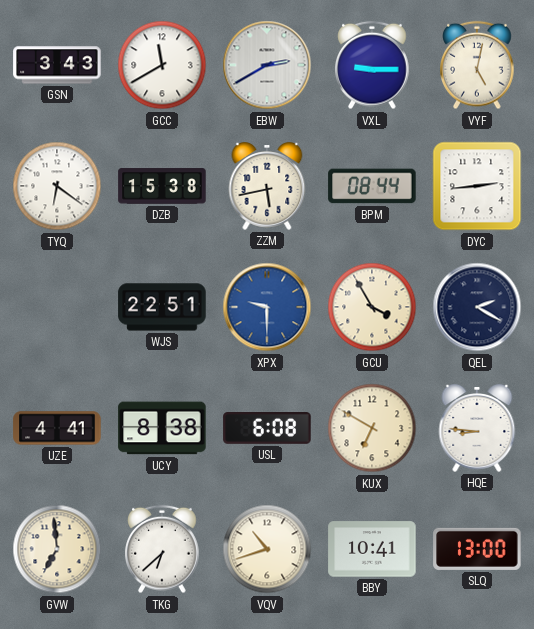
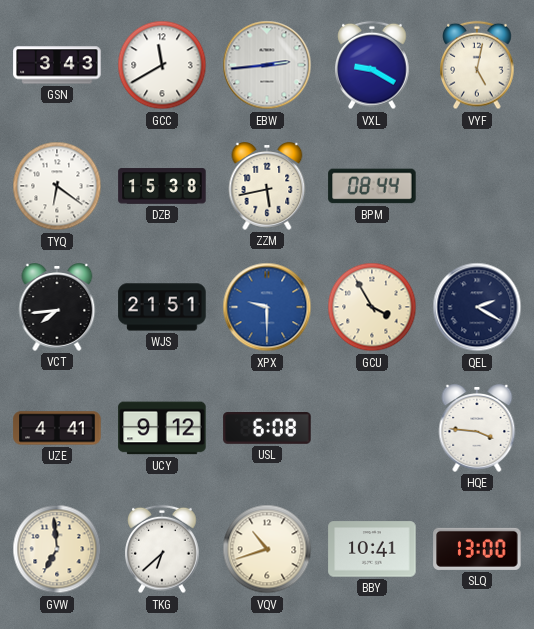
EBW: 2:40 -> 2:44 (267, 65)
VXL: 9:15 -> 9:20 (372, 65)
DYC: 2:44 -> none (477, 186)
VCT: none -> 7:44 (57, 308)
WJS: 22:51 -> 21:51 (162, 307)
UCY: 8:38 -> 9:12 (162, 428)
KUX: 6:50 -> none (372, 428)
HQE: 8:46 -> 3:46 (477, 429)
